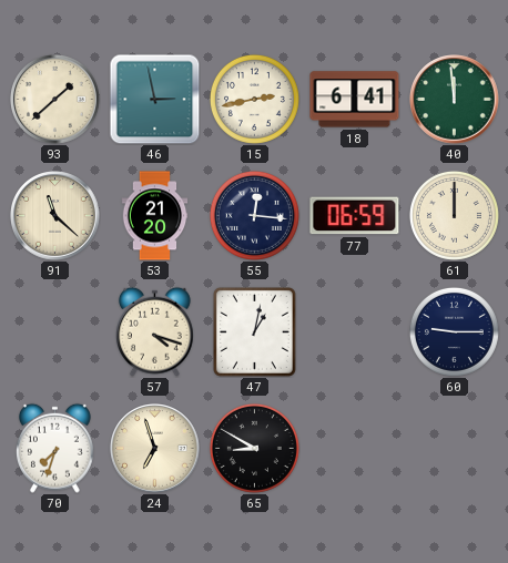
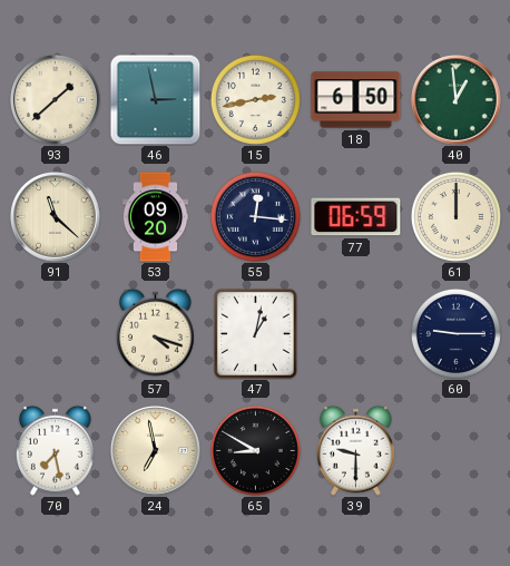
18: 6:41 -> 6:50 (356, 100)
40: 11:59 -> 12:59 (457, 100)
53: 21:20 -> 09:20 (156, 217)
70: 7:33 -> 7:28 (55, 450)
24: 6:57 -> 6:58 (156, 451)
39: none -> 9:30 (355, 450)
